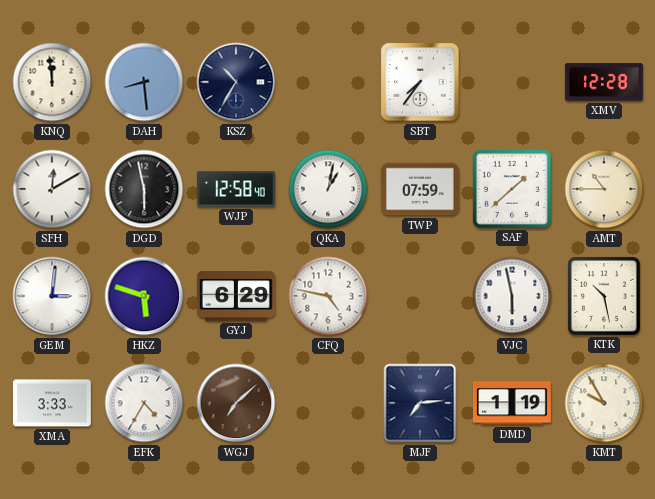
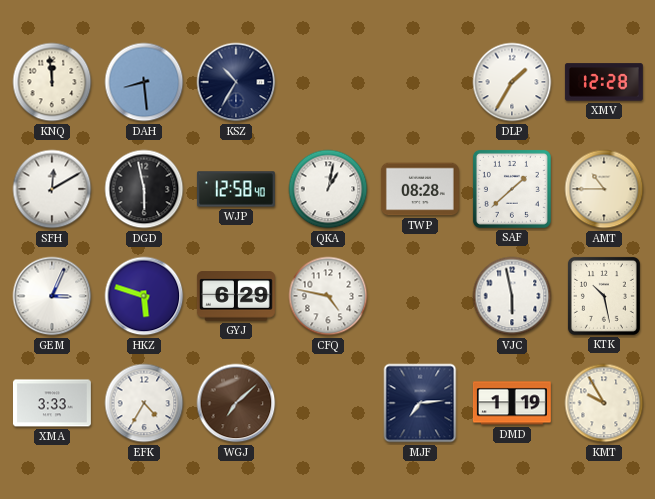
SBT: 7:36 -> none (420, 82)
DLP: none -> 1:35 (512, 82)
TWP: 07:59 -> 08:28 (420, 189)
GEM: 3:01 -> 3:04 (52, 296)
